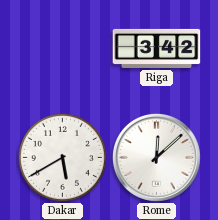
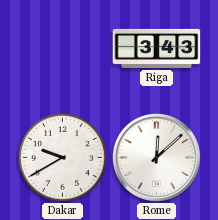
Riga: 3:42 -> 3:43 (157, 48)
Dakar: 5:40 -> 9:40 (62, 157)
